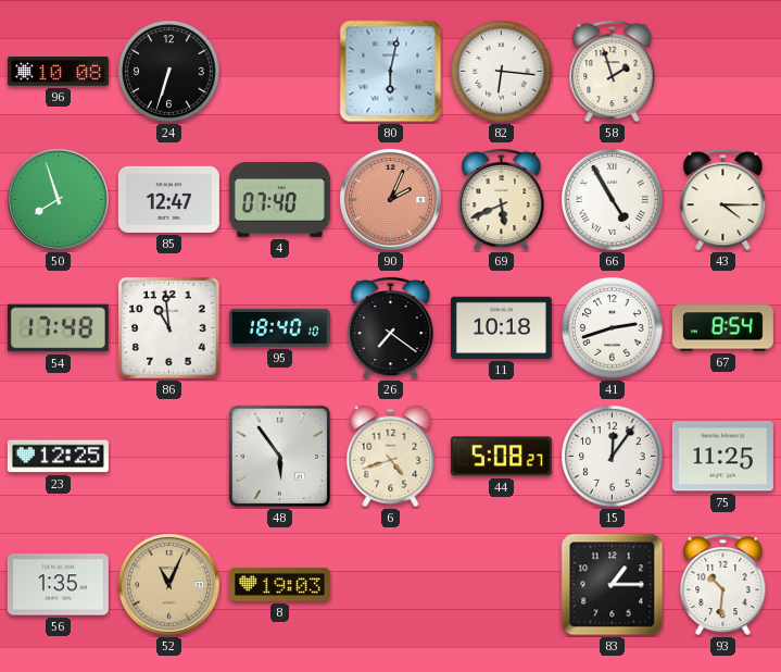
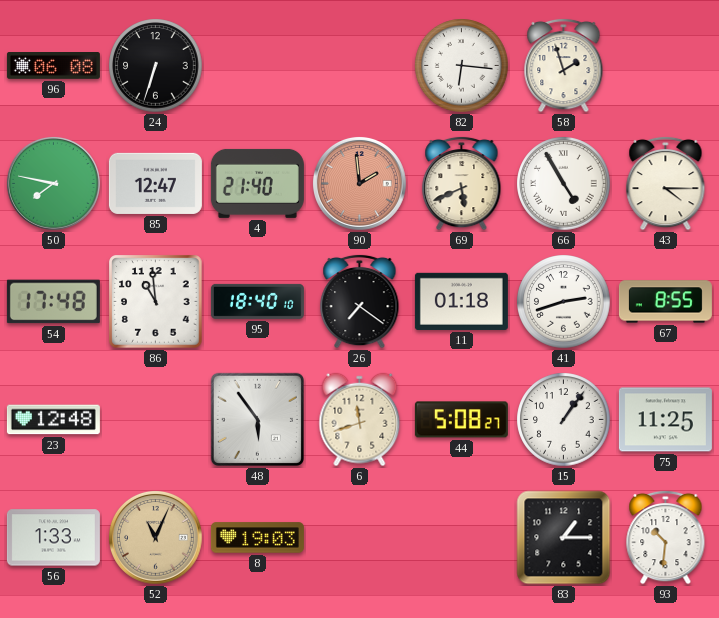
96: 10:08 -> 06:08 (53, 66)
80: 6:02 -> none (391, 72)
50: 7:57 -> 7:47 (54, 184)
4: 07:40 -> 21:40 (257, 183)
90: 2:04 -> 1:59 (360, 184)
11: 10:18 -> 01:18 (461, 301)
67: 8:54 -> 8:55 (665, 302)
23: 12:25 -> 12:48 (53, 420)
6: 4:42 -> 11:42 (360, 420)
15: 12:06 -> 1:06 (564, 420)
56: 1:35 -> 1:33 (53, 538)
